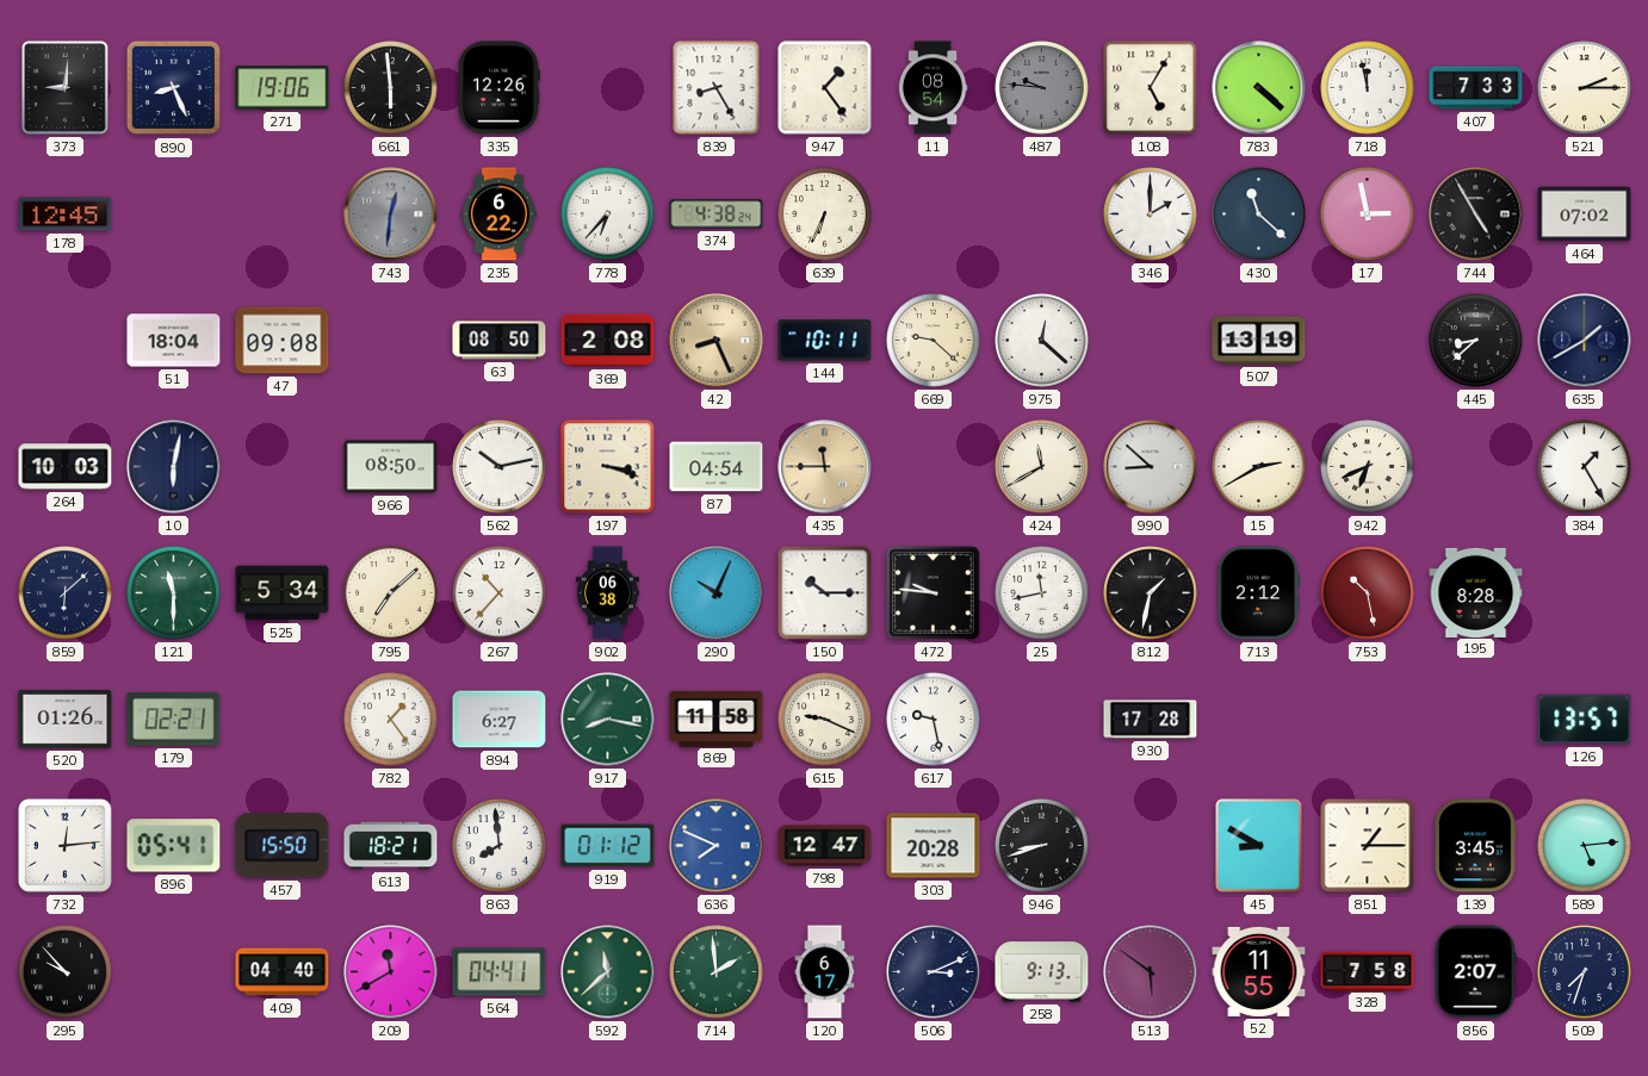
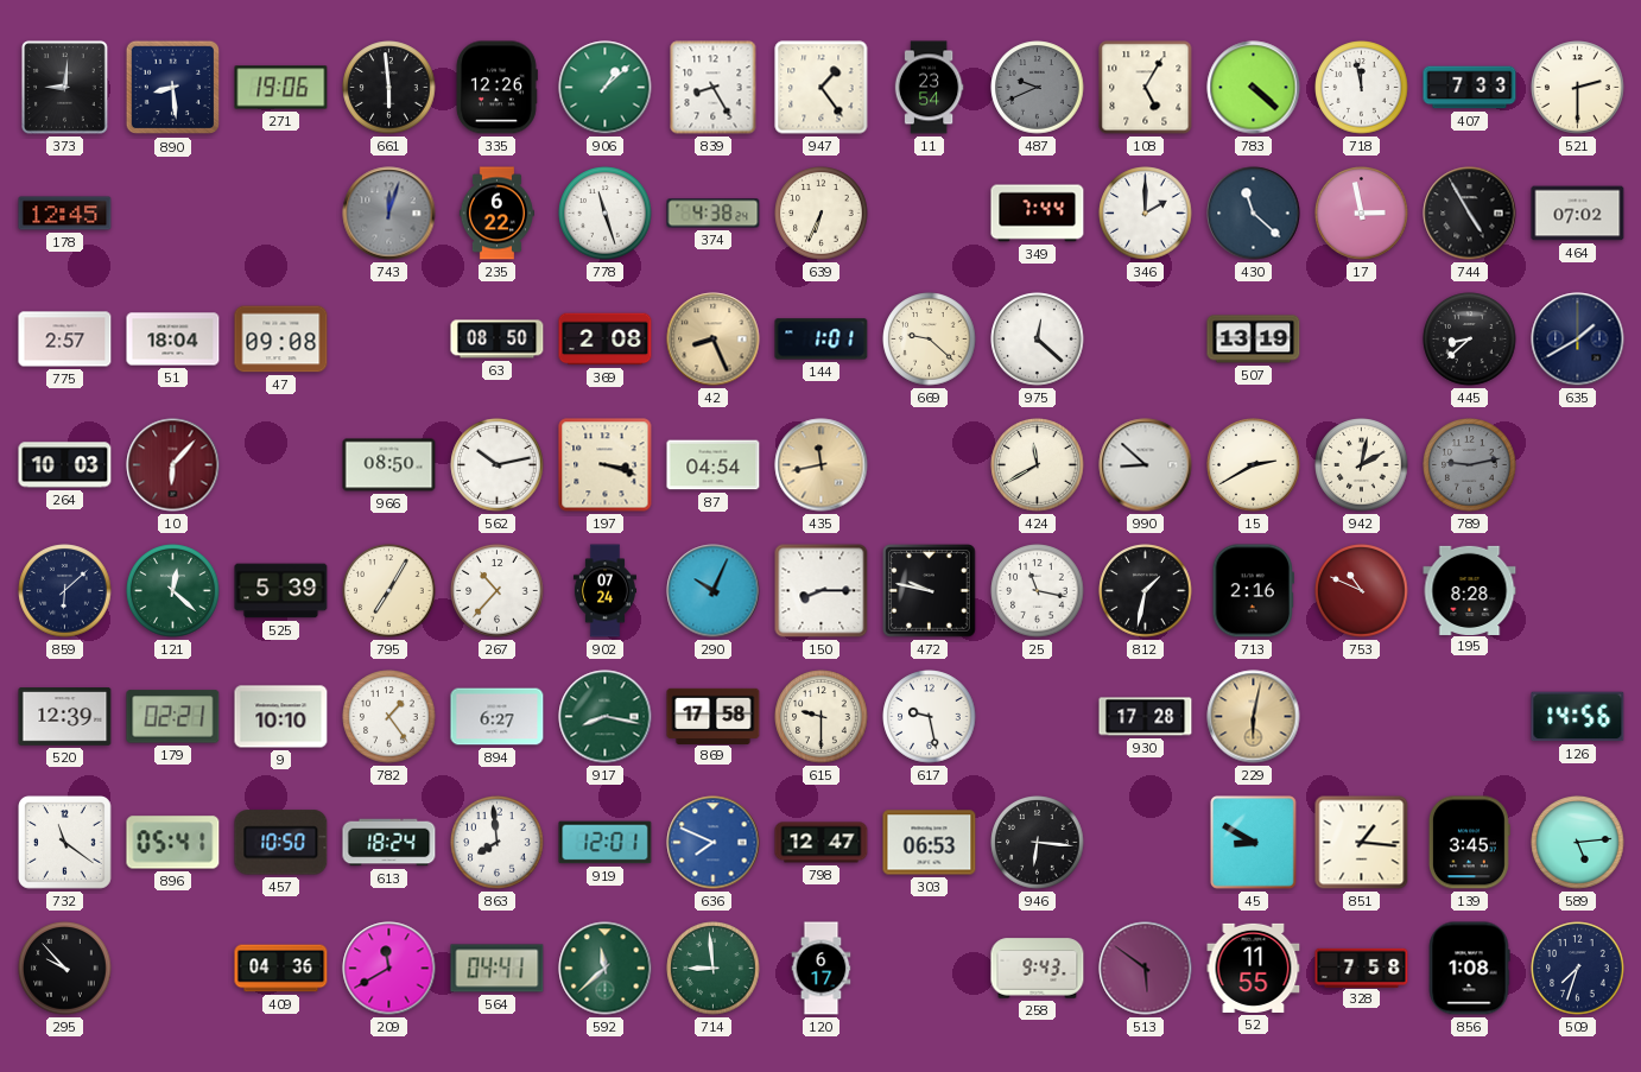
890: 8:26 -> 8:29 (173, 88)
906: none -> 1:08 (606, 88)
11: 08:54 -> 23:54 (929, 88)
487: 9:46 -> 9:41 (1038, 88)
521: 2:15 -> 2:30 (1578, 88)
743: 12:31 -> 12:03 (389, 214)
778: 6:37 -> 11:27 (606, 214)
349: none -> 7:44 (1038, 214)
775: none -> 2:57 (65, 340)
144: 10:11 -> 1:01 (822, 340)
10: 6:02 -> 6:07 (173, 465)
10 dial: navy -> burgundy (173, 465)
435: 11:45 -> 11:43 (822, 465)
942: 6:41 -> 2:02 (1362, 465)
789: none -> 9:13 (1470, 465)
384: 1:25 -> none (1585, 467)
121: 11:30 -> 12:22 (173, 591)
525: 5:34 -> 5:39 (281, 591)
795: 7:08 -> 7:05 (389, 591)
902: 06:38 -> 07:24 (604, 591)
150: 10:15 -> 8:15 (822, 591)
472: 9:46 -> 9:47 (930, 591)
25: 11:43 -> 11:17 (1038, 591)
713: 2:12 -> 2:16 (1253, 591)
753: 10:28 -> 10:49 (1362, 591)
520: 01:26 -> 12:39 (65, 717)
9: none -> 10:10 (281, 717)
869: 11:58 -> 17:58 (714, 716)
615: 9:19 -> 9:30 (822, 717)
229: none -> 6:02 (1254, 717)
126: 13:57 -> 14:56 (1578, 717)
732: 12:14 -> 11:21 (65, 843)
457: 15:50 -> 10:50 (281, 843)
613: 18:21 -> 18:24 (389, 843)
919: 01:12 -> 12:01 (606, 843)
303: 20:28 -> 06:53 (930, 843)
946: 8:42 -> 6:16 (1038, 843)
851: 1:15 -> 1:16 (1362, 843)
409: 04:40 -> 04:36 (281, 969)
714: 1:59 -> 8:59 (714, 969)
506: 3:11 -> none (934, 972)
258: 9:13 -> 9:43 (1038, 969)
856: 2:07 -> 1:08 (1469, 969)
